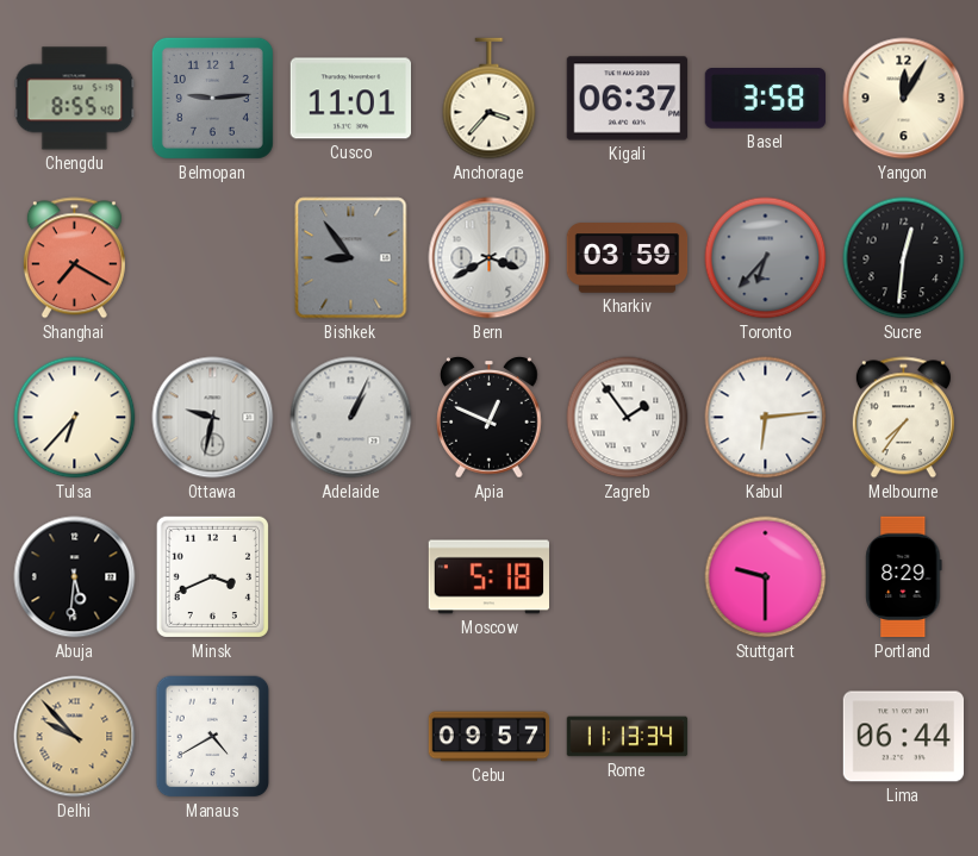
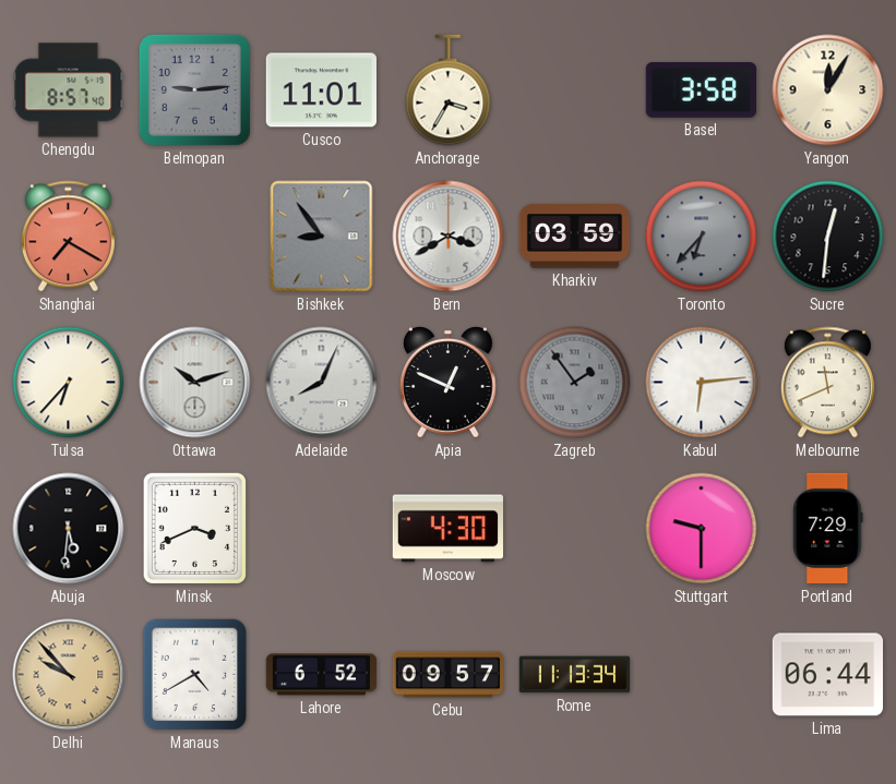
Chengdu: 8:55 -> 8:57 (69, 91)
Anchorage: 3:37 -> 3:35 (449, 91)
Kigali: 06:37 -> none (628, 99)
Ottawa: 9:32 -> 10:12 (195, 383)
Adelaide: 1:04 -> 8:04 (322, 383)
Zagreb dial: white -> grey (575, 383)
Melbourne: 7:36 -> 11:41 (827, 383)
Moscow: 5:18 -> 4:30 (449, 529)
Portland: 8:29 -> 7:29 (828, 529)
Lahore: none -> 6:52 (322, 675)
